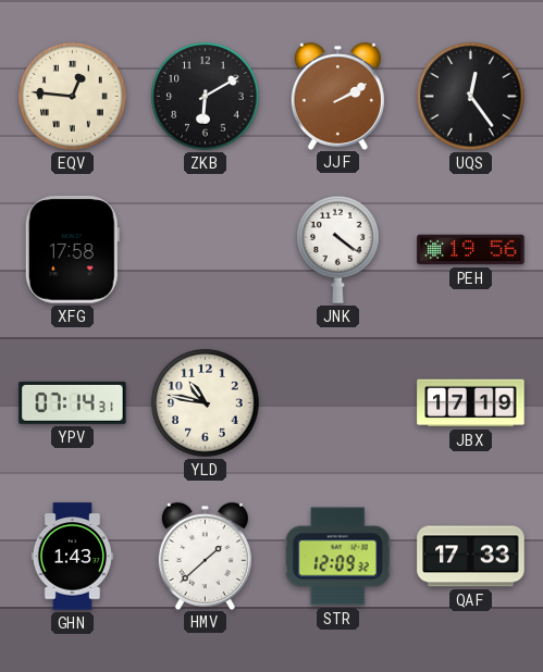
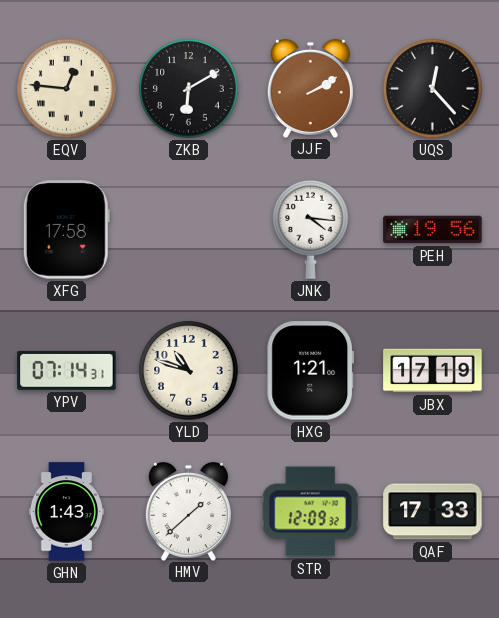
UQS: 12:24 -> 12:23 (433, 89)
JNK: 4:21 -> 4:16 (311, 229)
YLD: 10:47 -> 10:48 (189, 371)
HXG: none -> 1:21 (310, 371)
